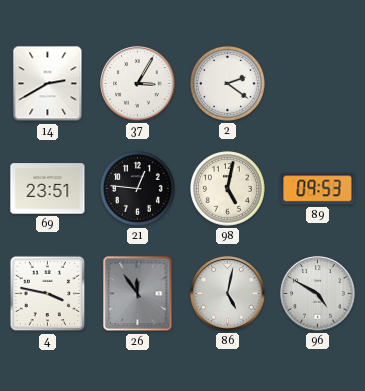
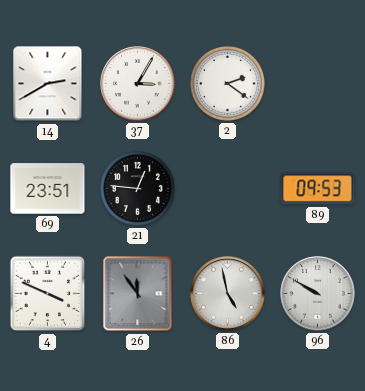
98: 5:02 -> none (228, 189)
4: 3:47 -> 3:49 (48, 294)
86: 5:02 -> 4:58 (228, 294)
96: 4:50 -> 9:50 (318, 294)
